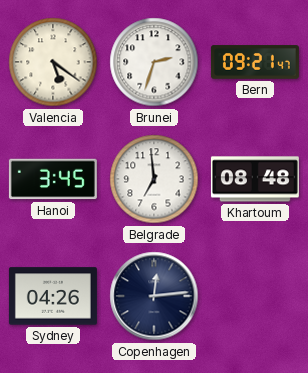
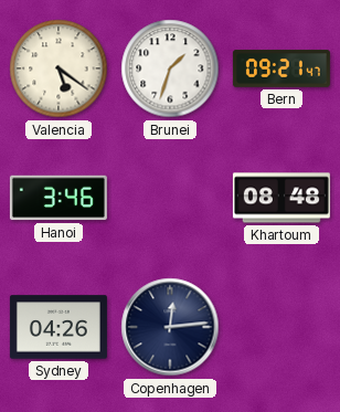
Brunei: 2:33 -> 1:33 (170, 68)
Hanoi: 3:45 -> 3:46 (59, 198)
Belgrade: 6:59 -> none (154, 179)
